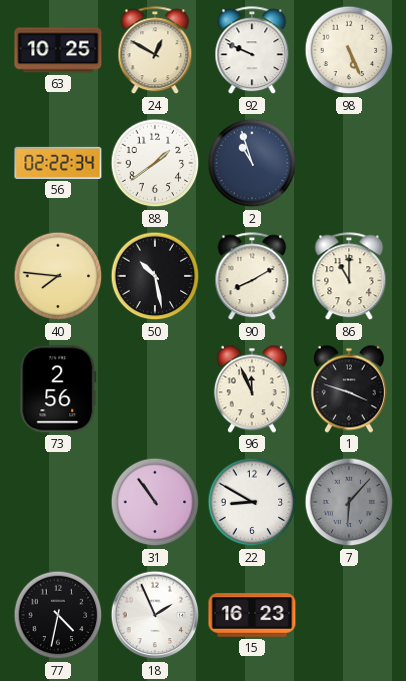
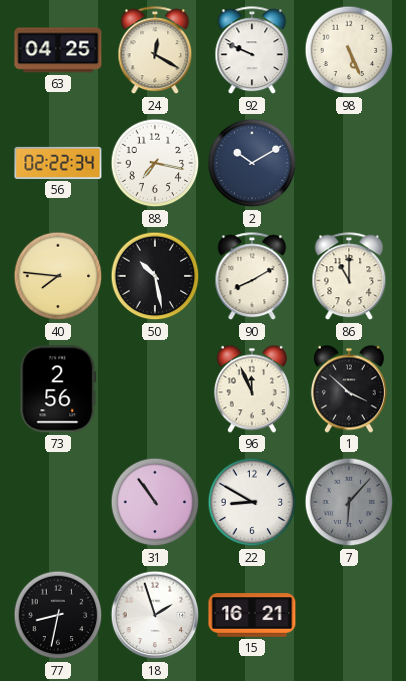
63: 10:25 -> 04:25 (58, 50)
24: 12:50 -> 12:20 (155, 51)
88: 1:39 -> 7:17 (155, 163)
2: 10:57 -> 10:10 (252, 163)
1: 3:48 -> 3:52 (349, 389)
77: 4:32 -> 8:32 (58, 615)
18: 1:56 -> 1:57 (155, 615)
15: 16:23 -> 16:21 (252, 615)
